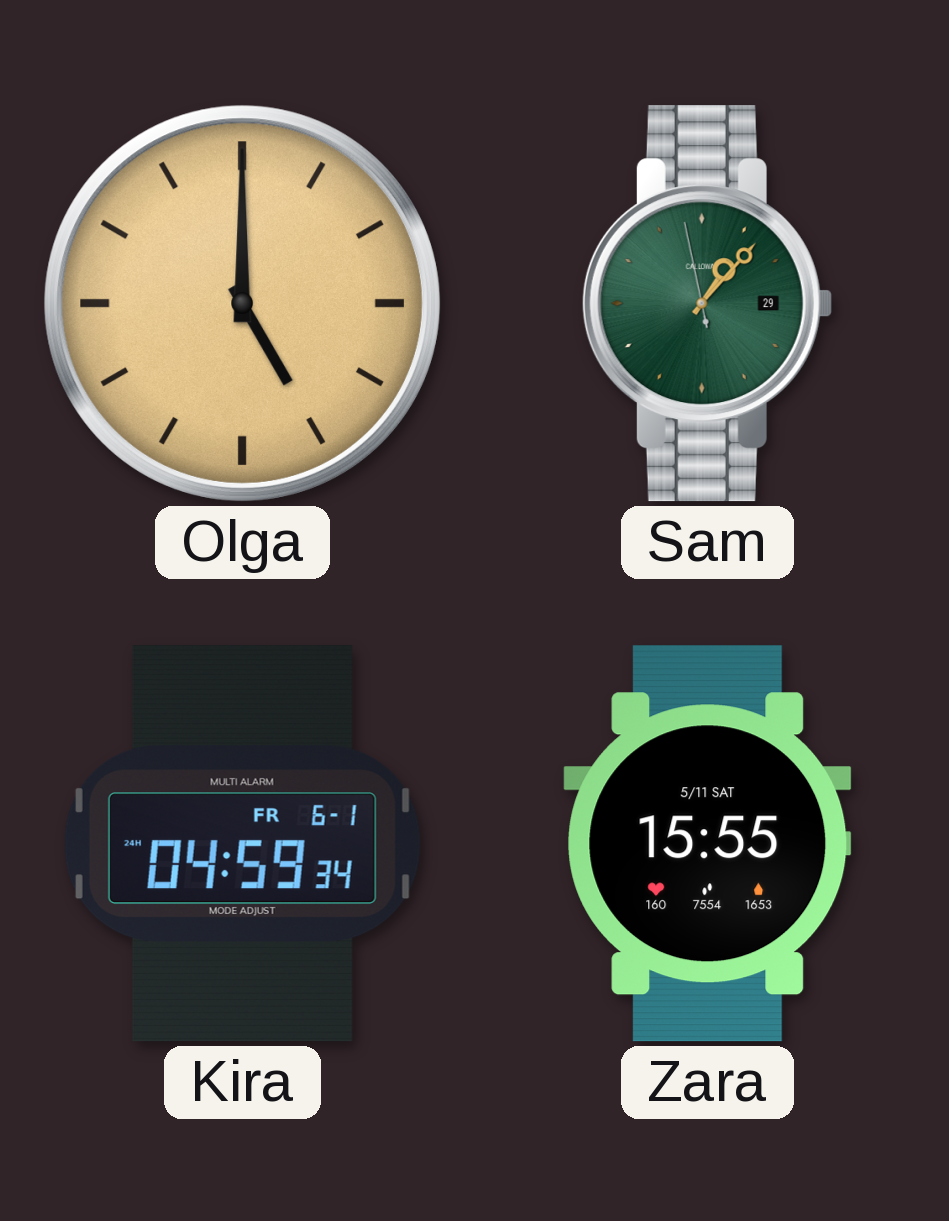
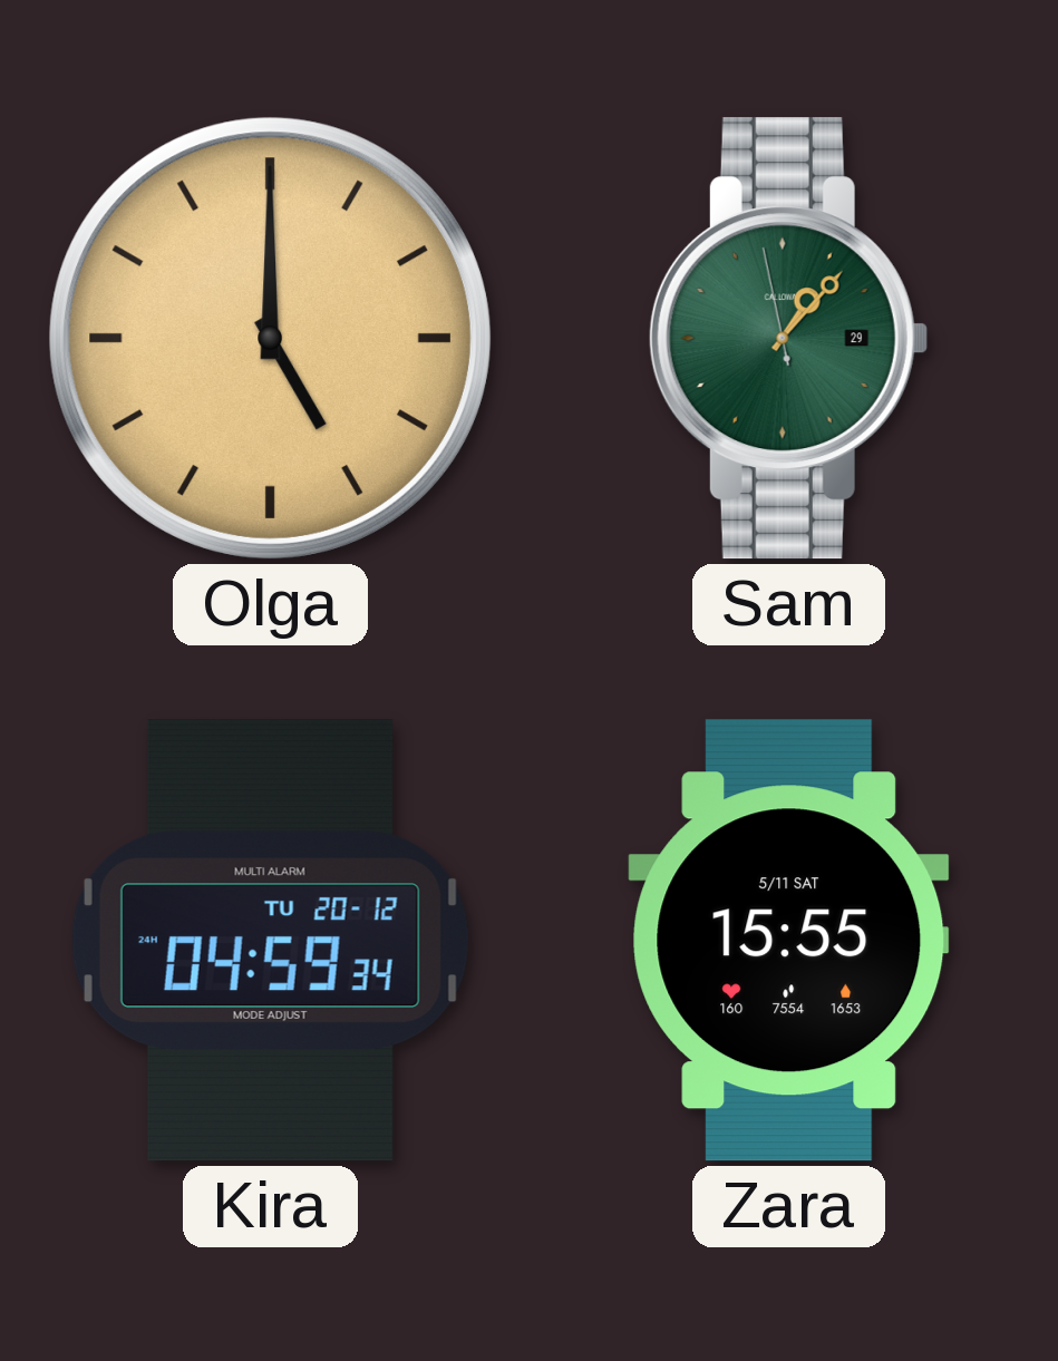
Kira date: FR 6-1 -> TU 20-12 (270, 941)
